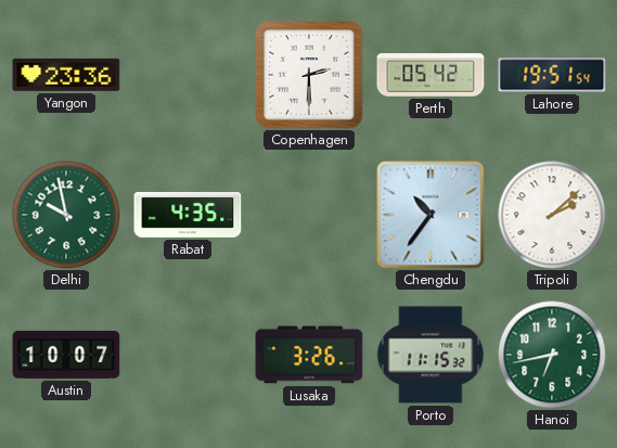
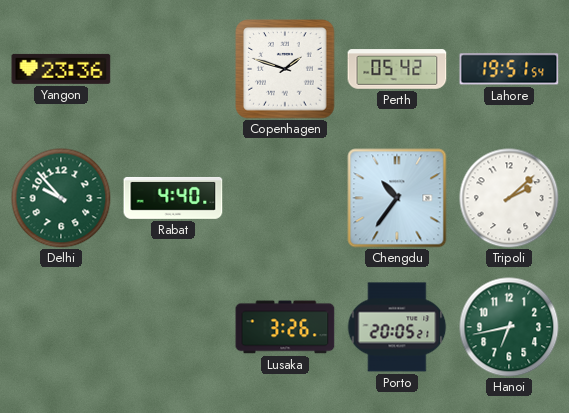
Copenhagen: 2:30 -> 1:48 (285, 69)
Delhi: 9:58 -> 9:53 (61, 198)
Rabat: 4:35 -> 4:40 (173, 198)
Austin: 10:07 -> none (66, 355)
Porto: 11:15 -> 20:05 (397, 327)
